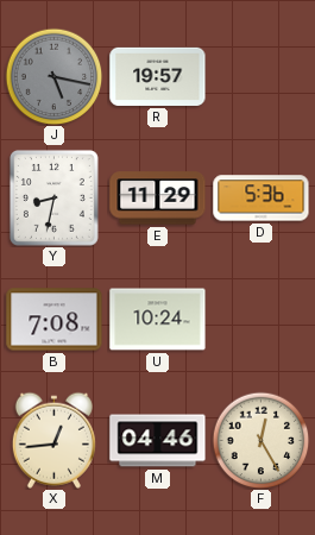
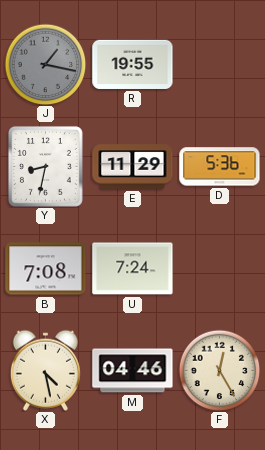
J: 5:17 -> 1:17 (45, 64)
R: 19:57 -> 19:55 (133, 64)
U: 10:24 -> 7:24 (133, 269)
X: 12:44 -> 4:28 (45, 370)
